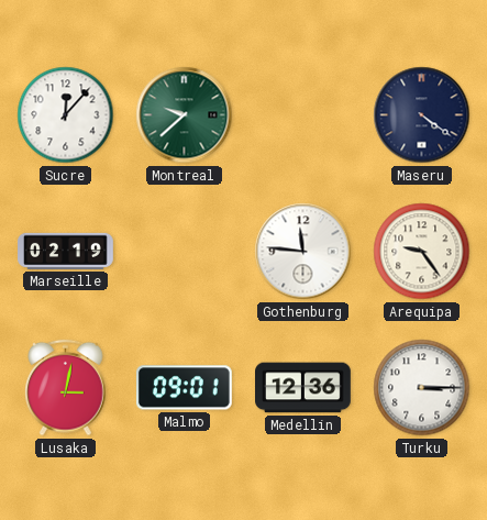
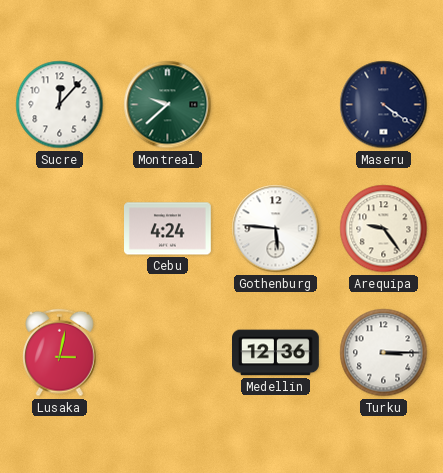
Marseille: 02:19 -> none (66, 251)
Cebu: none -> 4:24 (168, 229)
Gothenburg: 11:46 -> 5:46 (276, 229)
Malmo: 09:01 -> none (184, 388)
